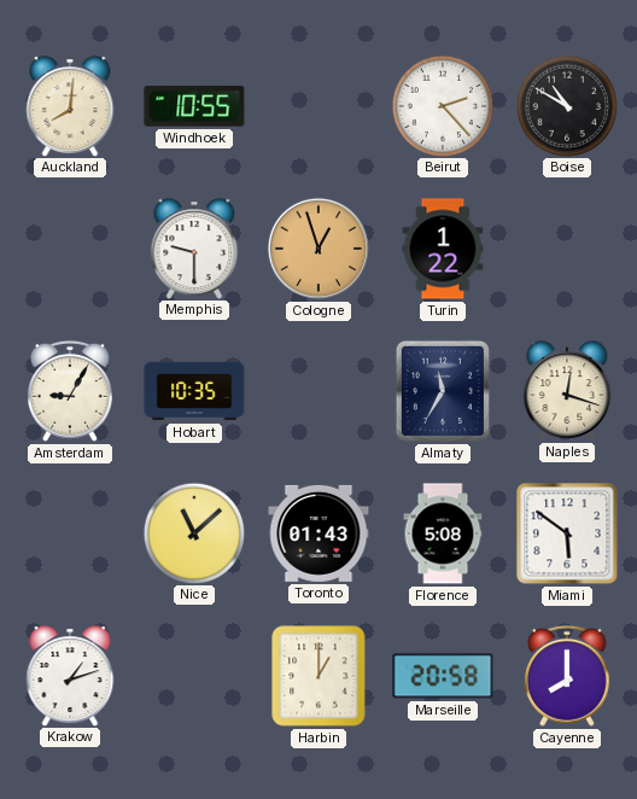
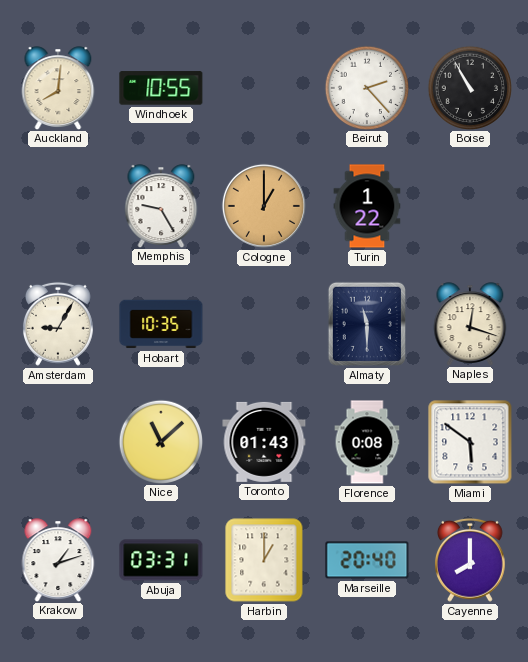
Boise: 10:50 -> 10:55 (469, 87)
Memphis: 9:30 -> 9:25 (161, 206)
Cologne: 12:57 -> 1:00 (264, 206)
Almaty: 11:35 -> 11:30 (367, 324)
Florence: 5:08 -> 0:08 (367, 442)
Abuja: none -> 03:31 (161, 560)
Marseille: 20:58 -> 20:40 (367, 560)
